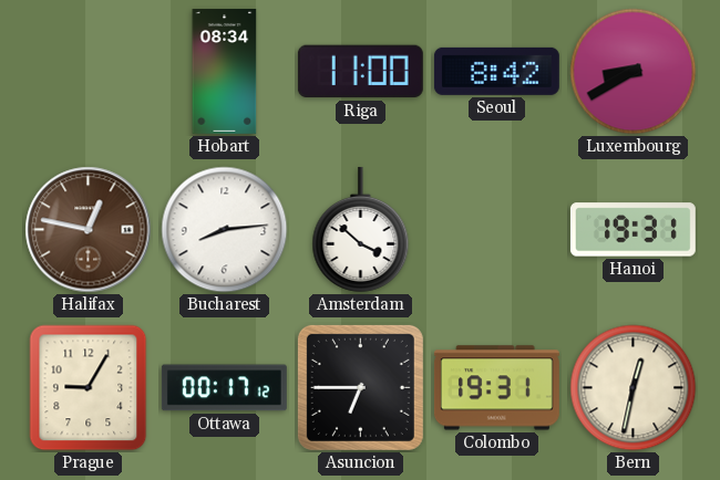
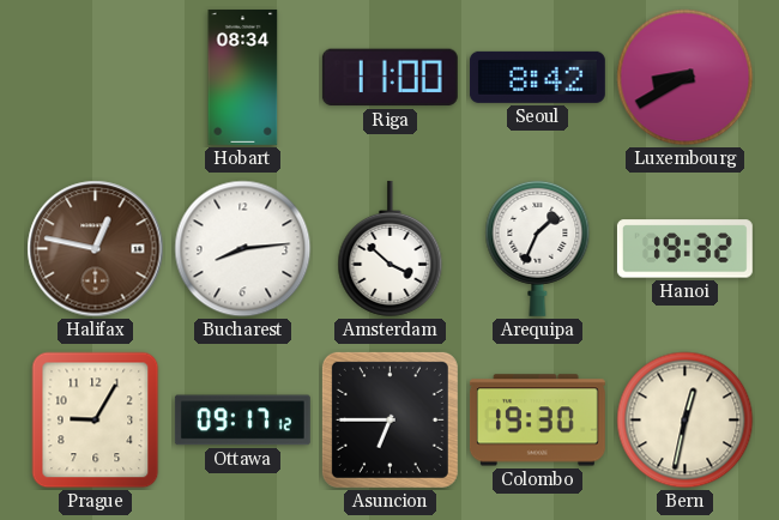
Arequipa: none -> 1:34 (538, 248)
Hanoi: 19:31 -> 19:32 (684, 249)
Ottawa: 00:17 -> 09:17 (242, 421)
Colombo: 19:31 -> 19:30 (537, 421)
